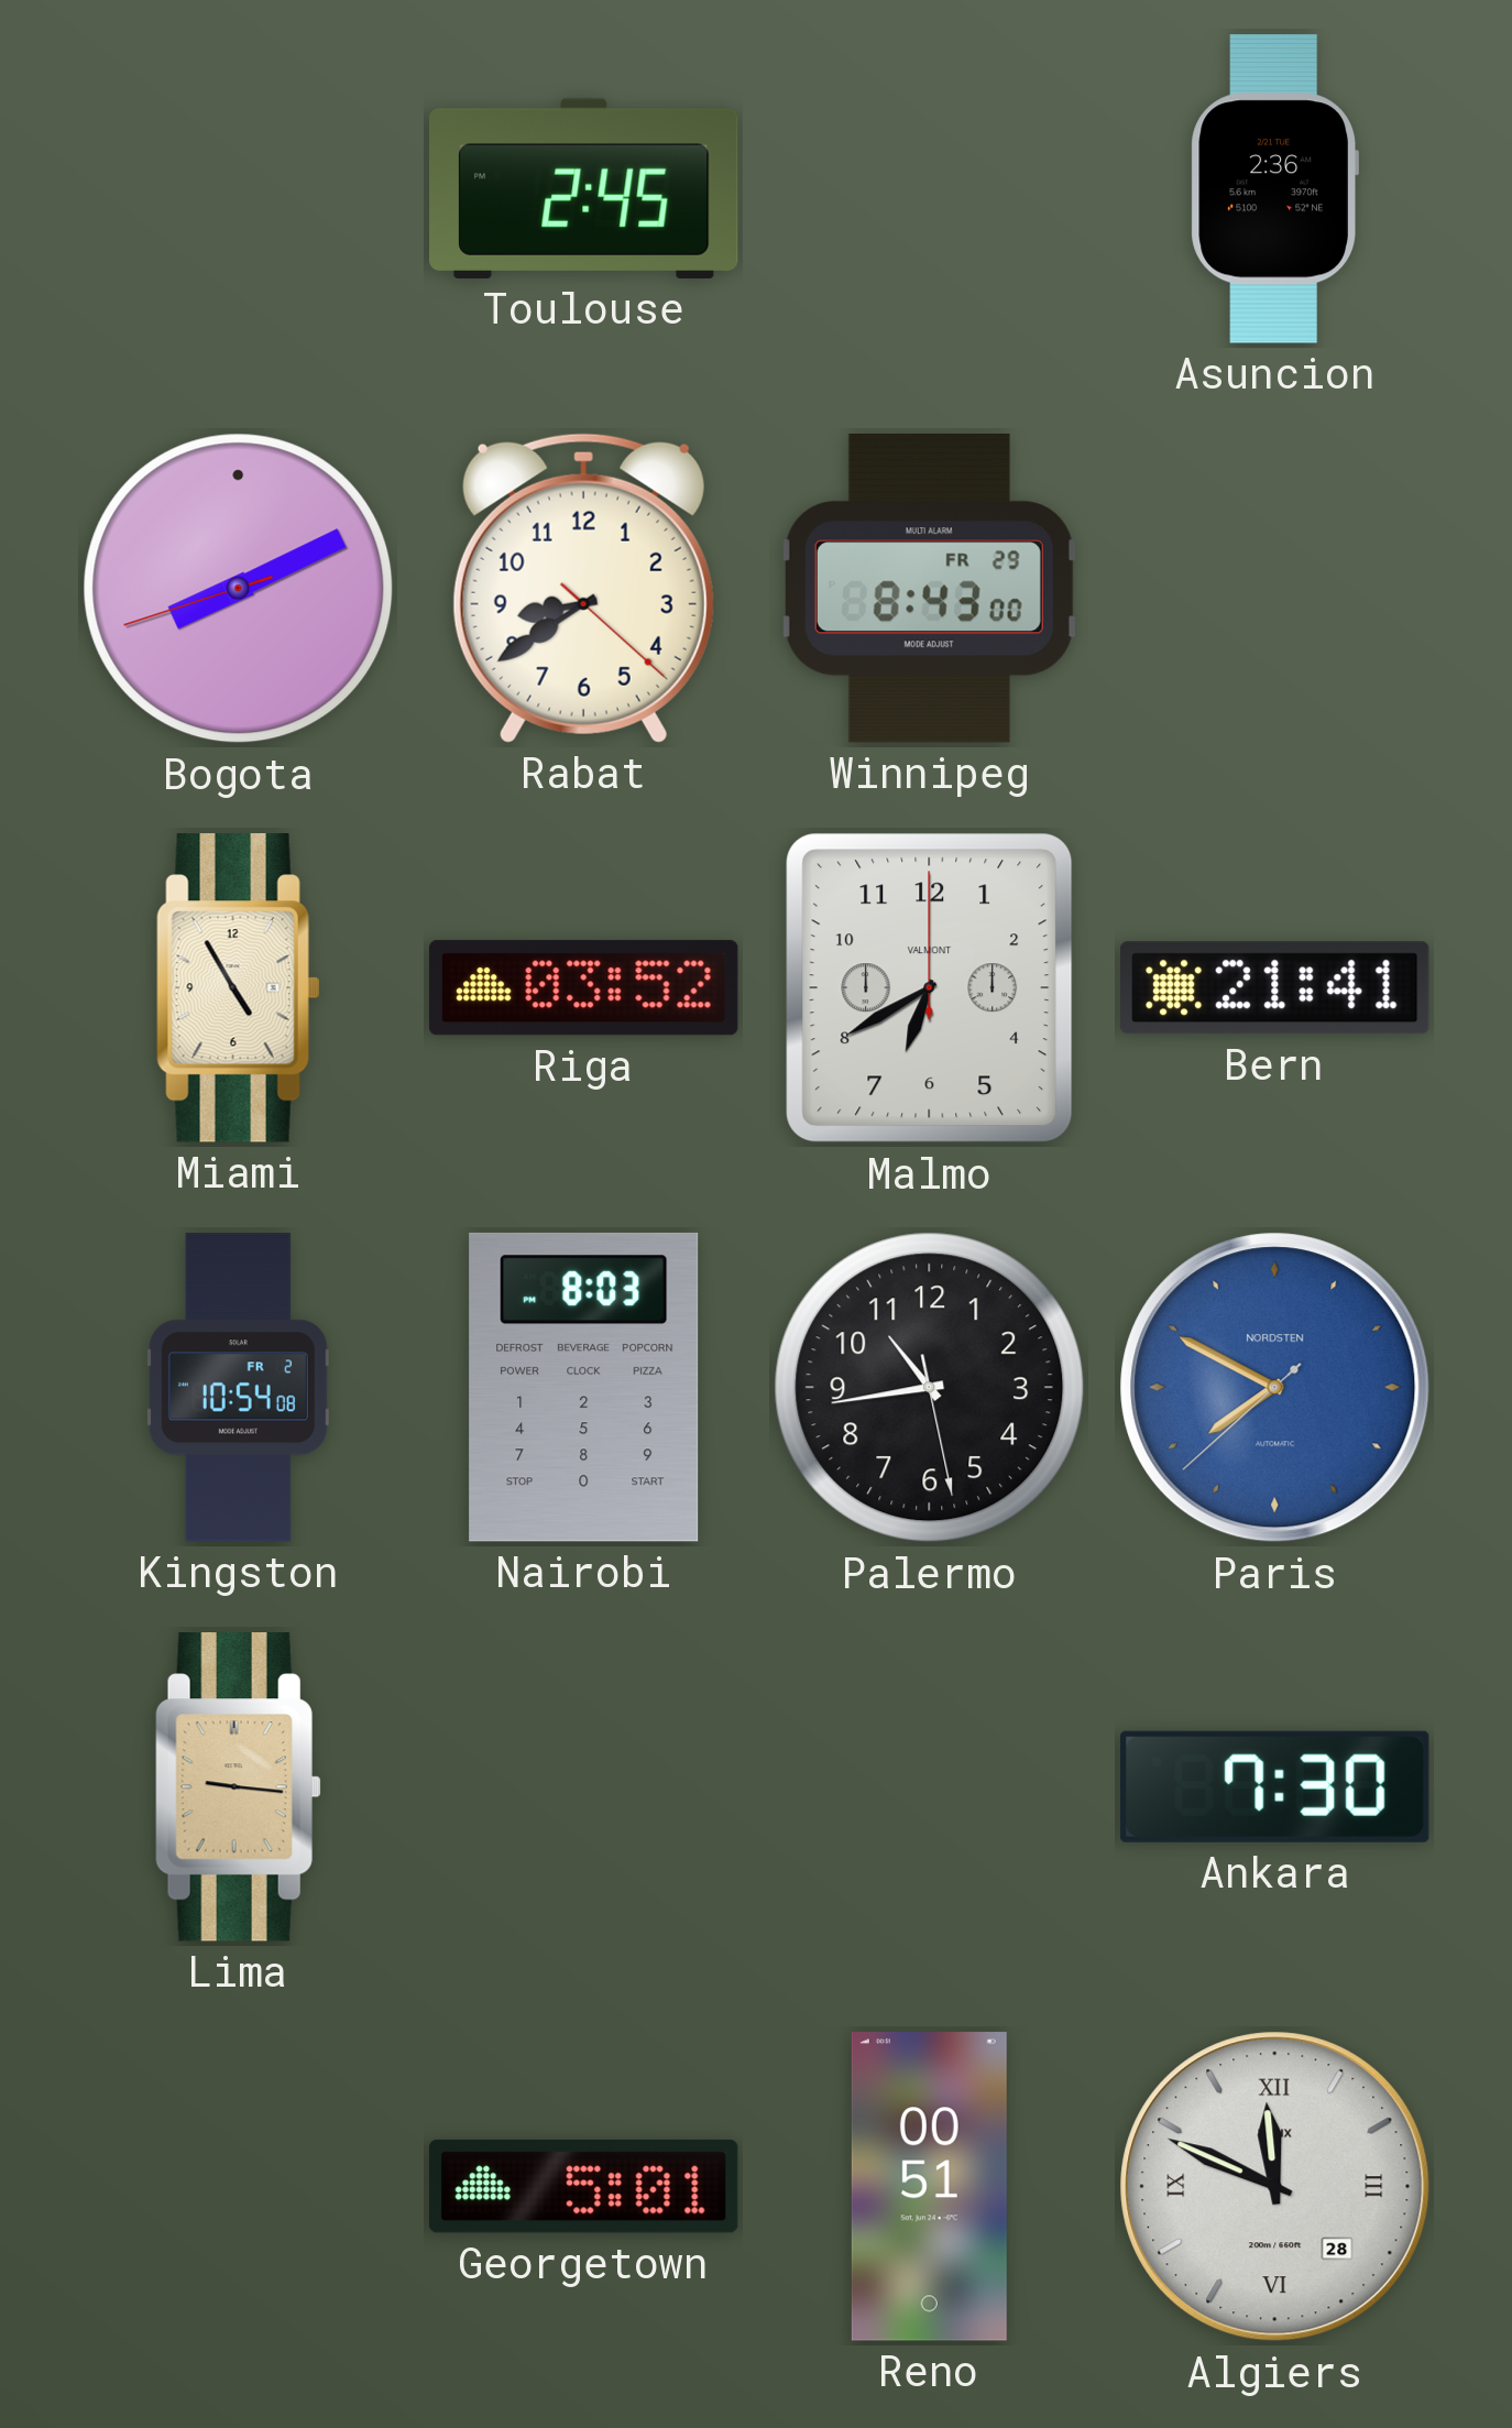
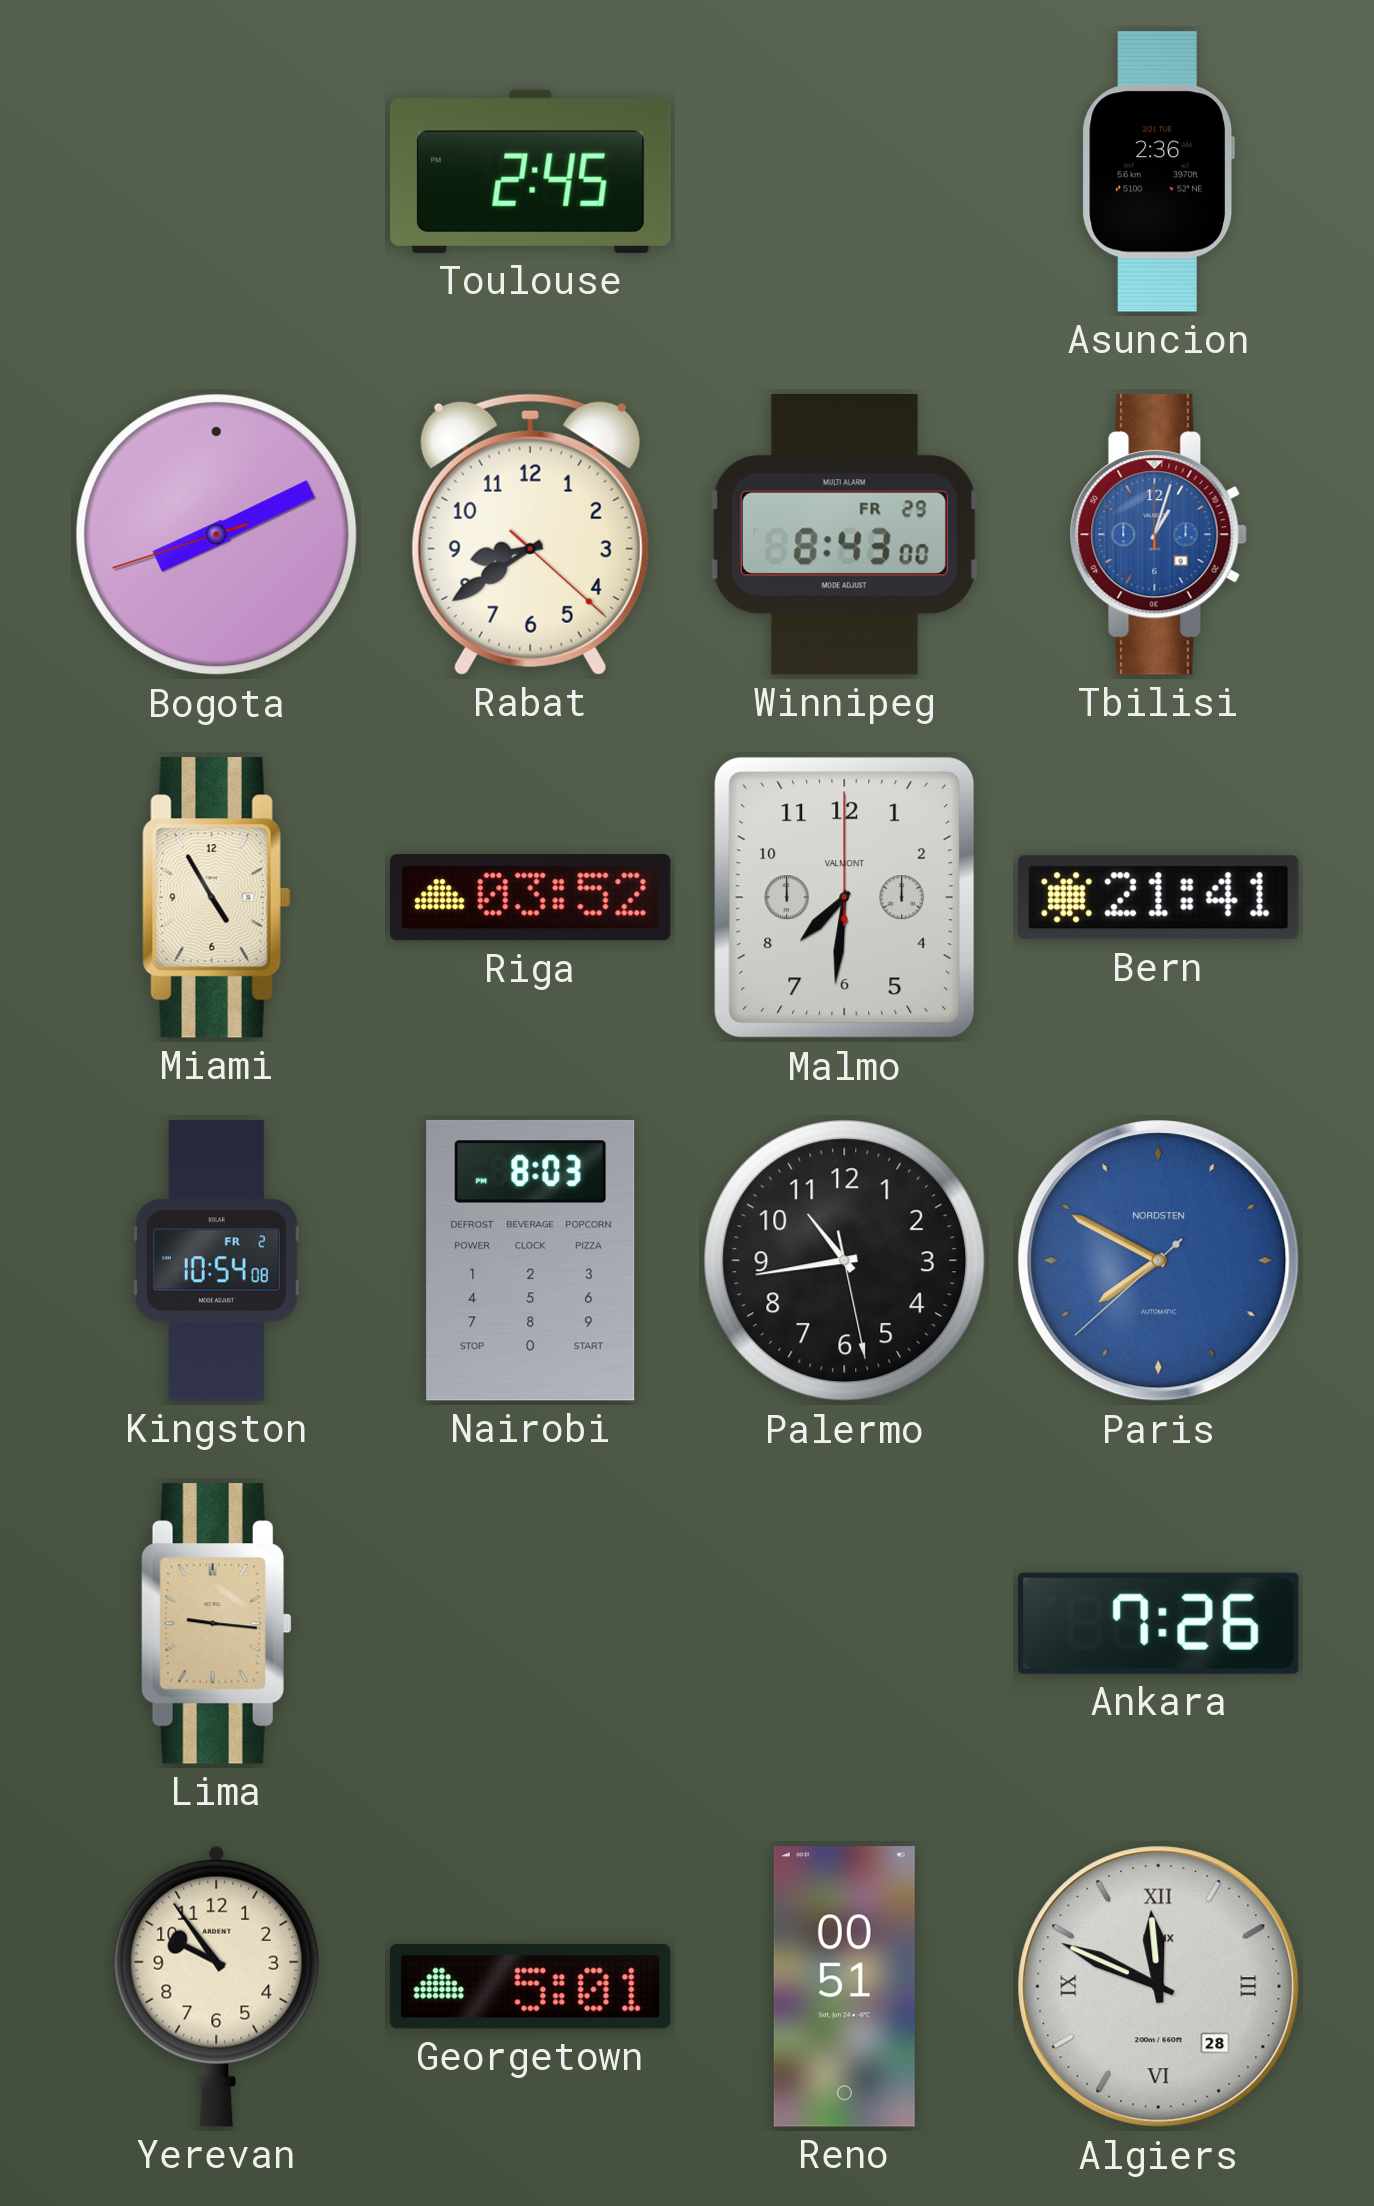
Tbilisi: none -> 1:03 (1158, 535)
Malmo: 6:40 -> 7:31 (845, 898)
Ankara: 7:30 -> 7:26 (1158, 1623)
Yerevan: none -> 9:54 (217, 1986)
